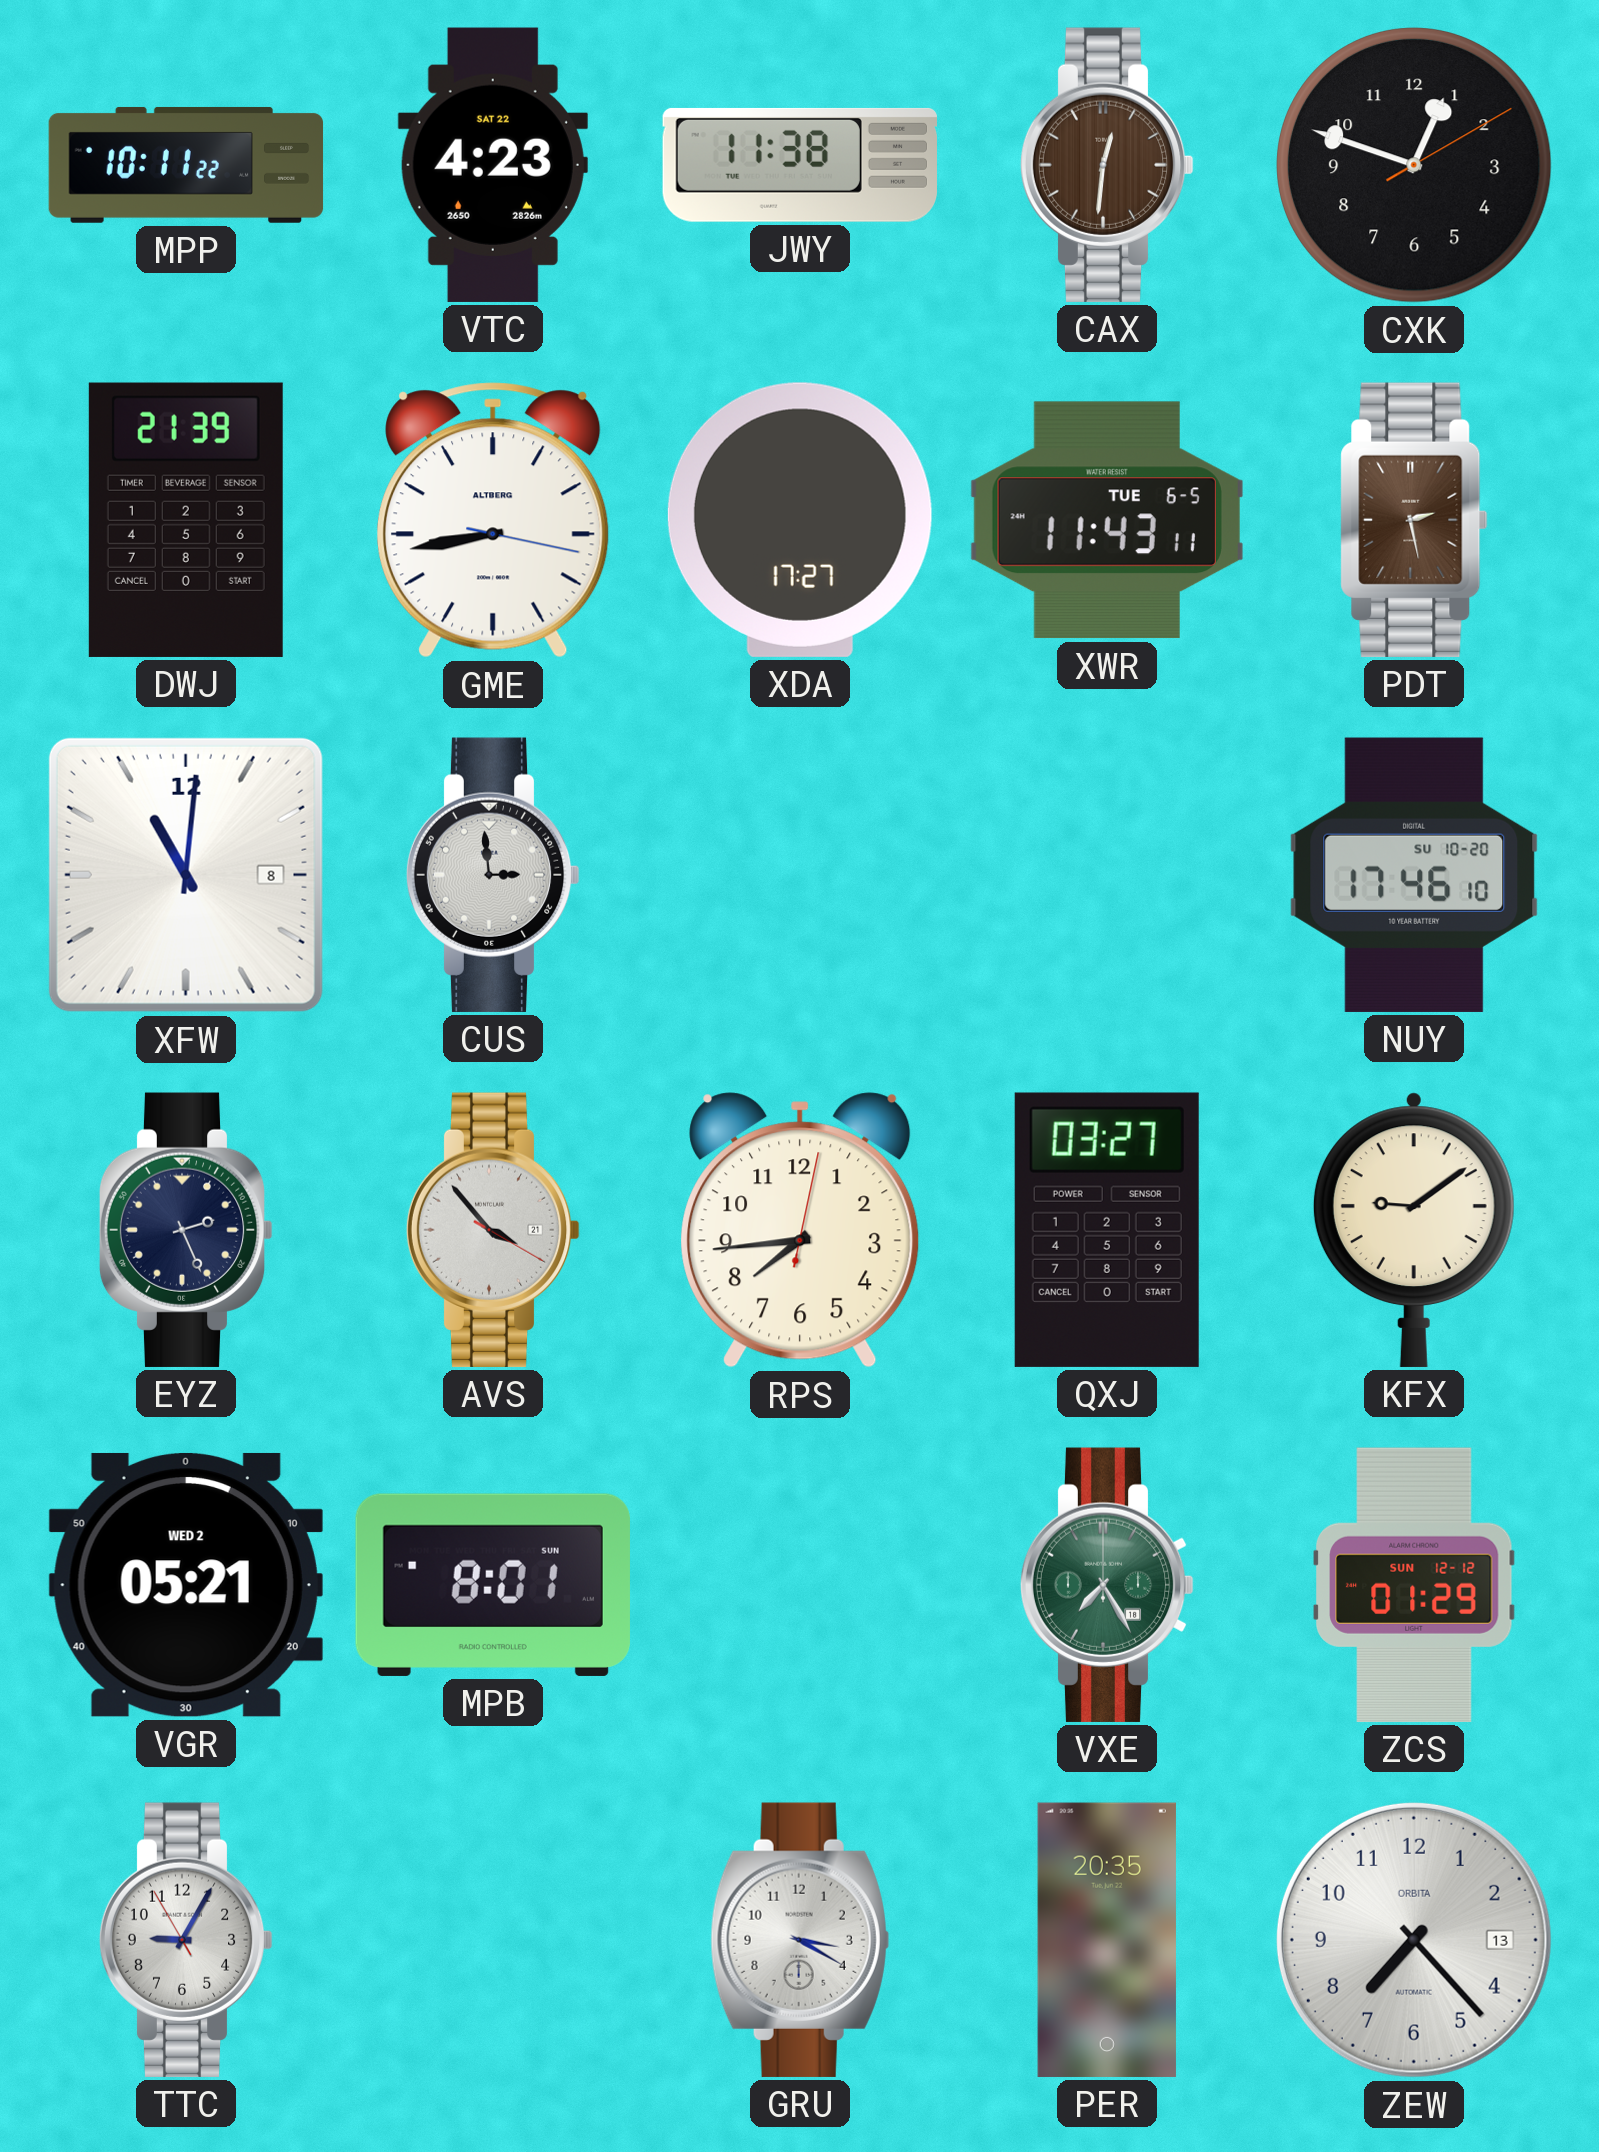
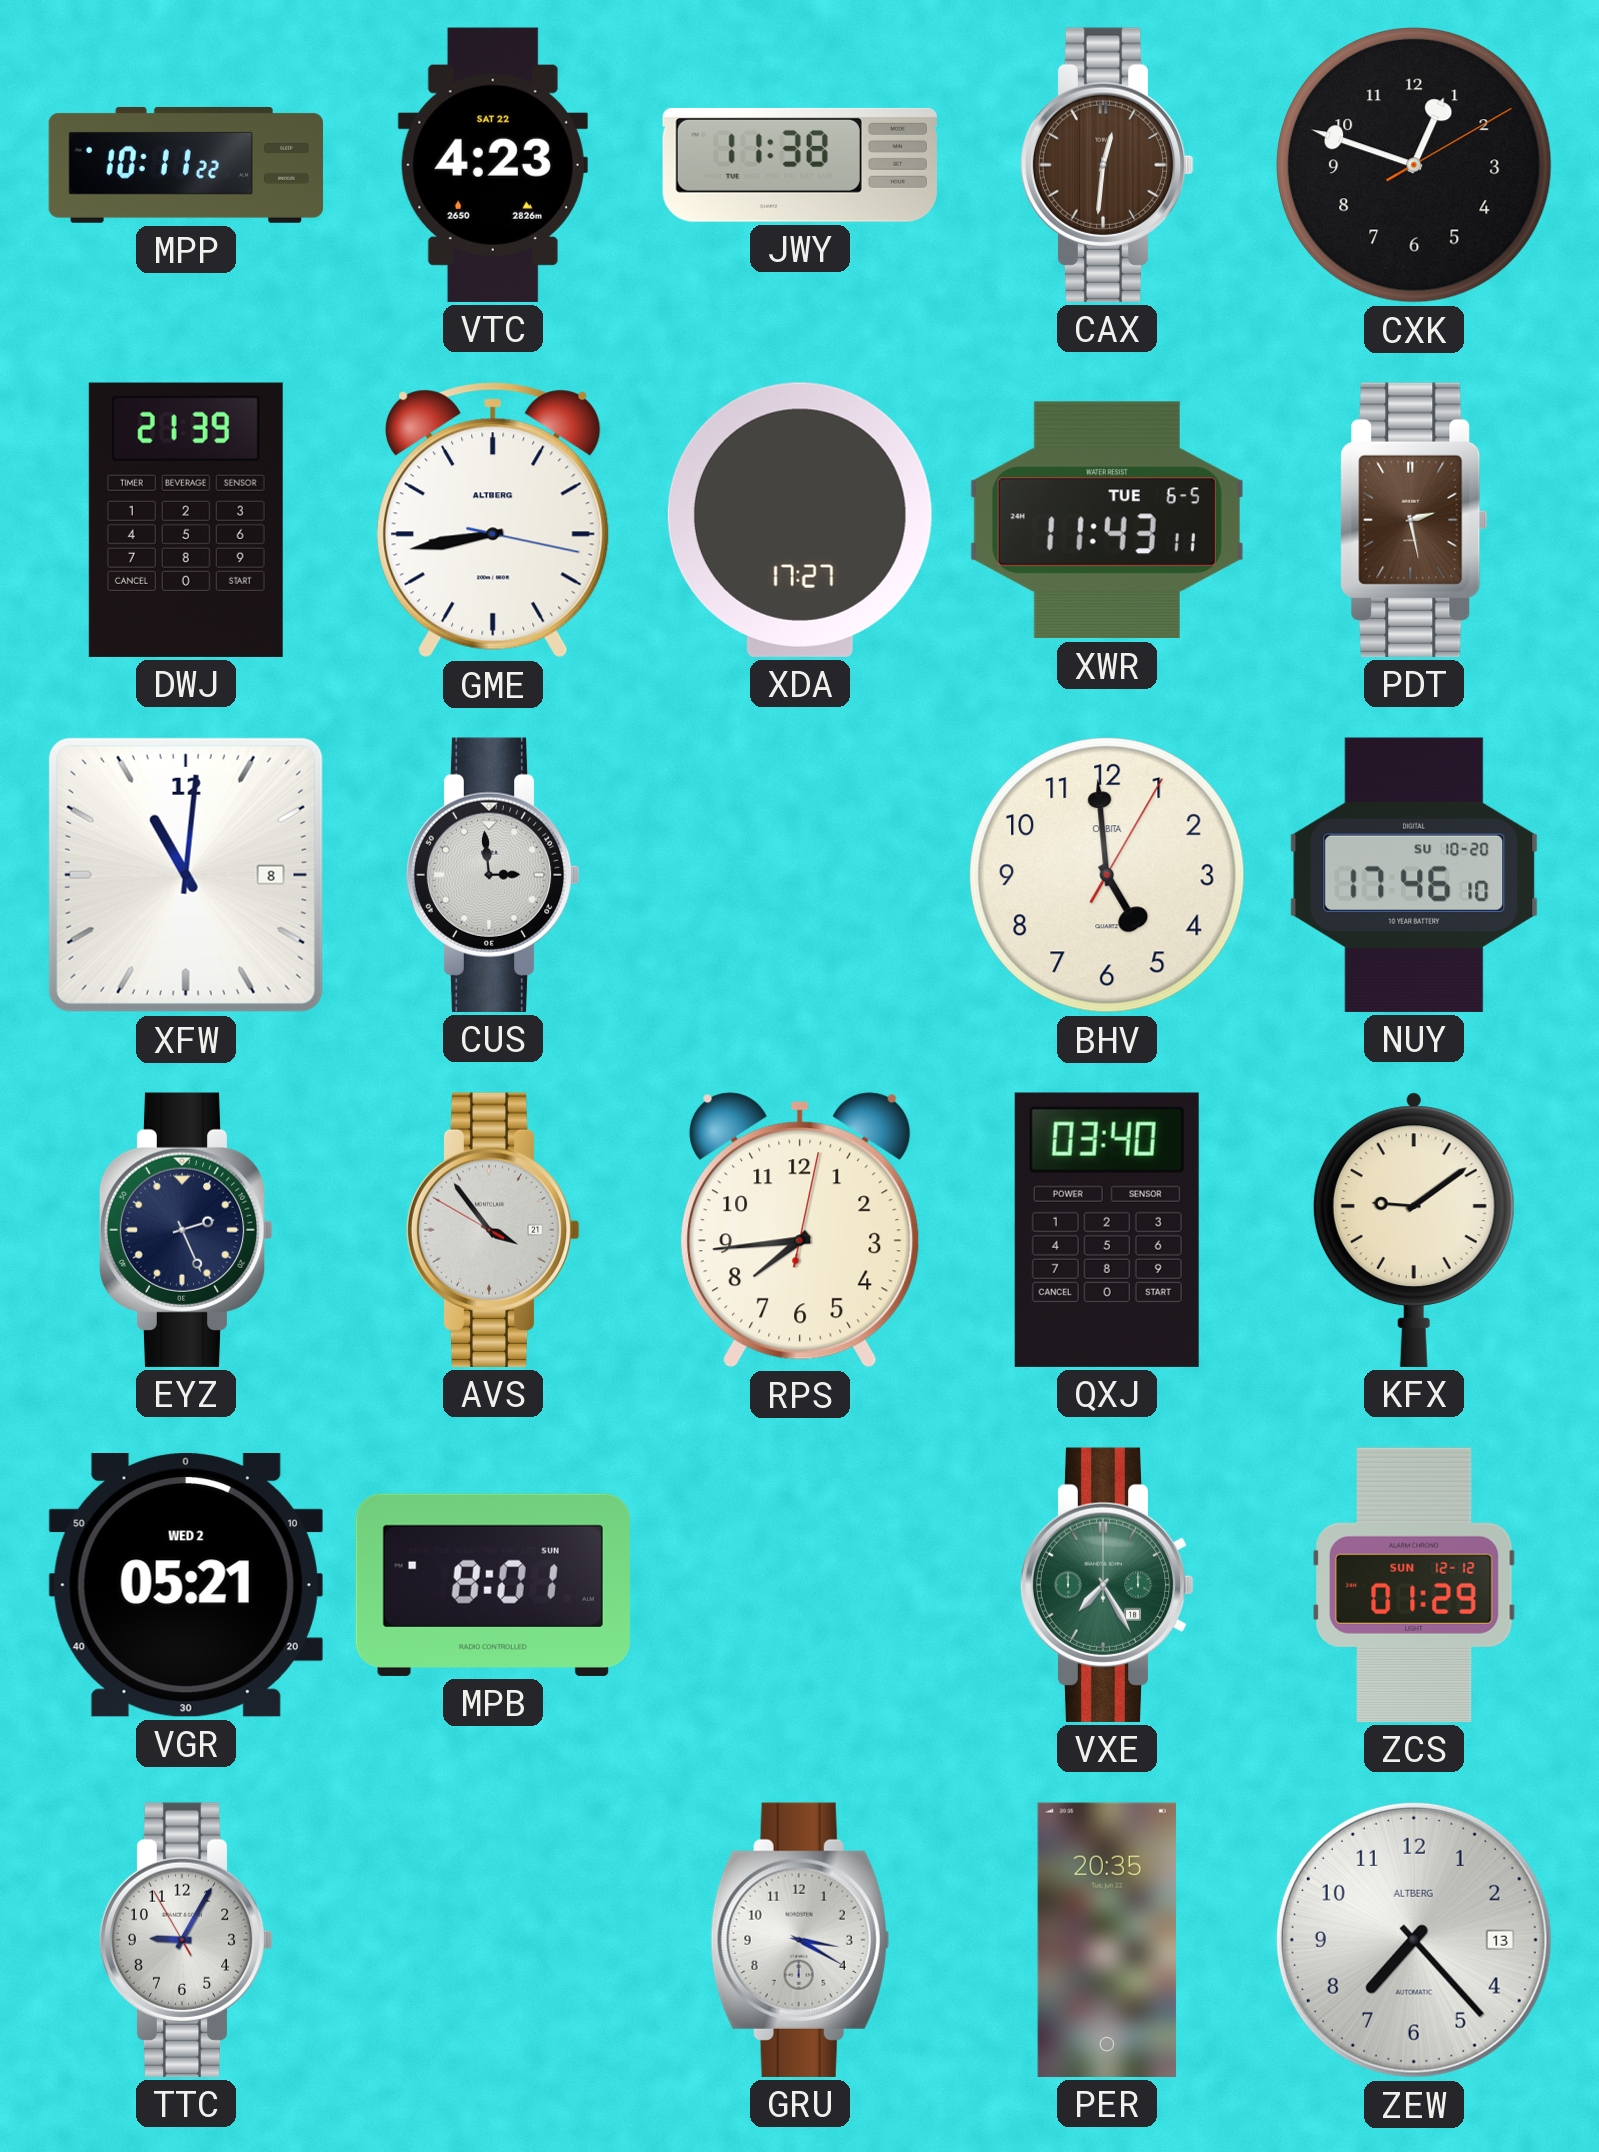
BHV: none -> 4:59 (1108, 876)
AVS: 3:53:20 -> 3:53:50 (493, 1230)
QXJ: 03:27 -> 03:40 (1107, 1230)
ZEW brand: ORBITA -> ALTBERG (1414, 1940)
